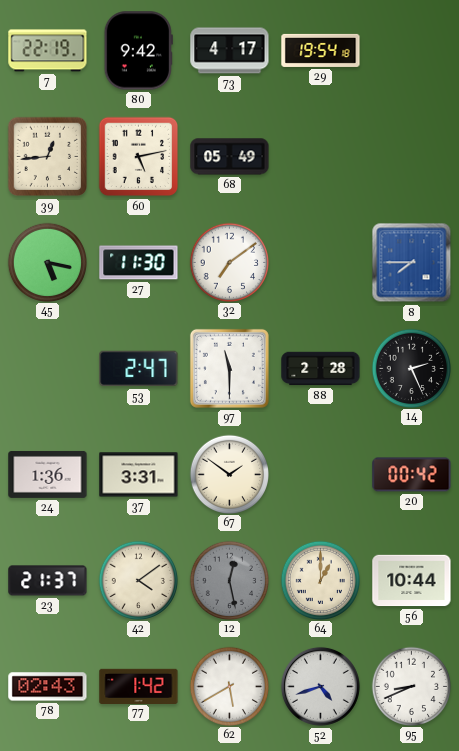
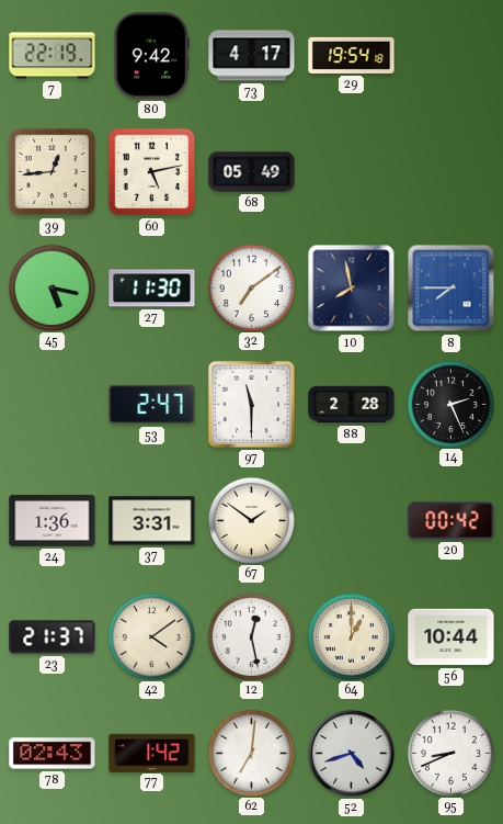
10: none -> 7:58 (352, 289)
12 dial: grey -> white (251, 636)
62: 5:40 -> 7:01 (251, 753)
